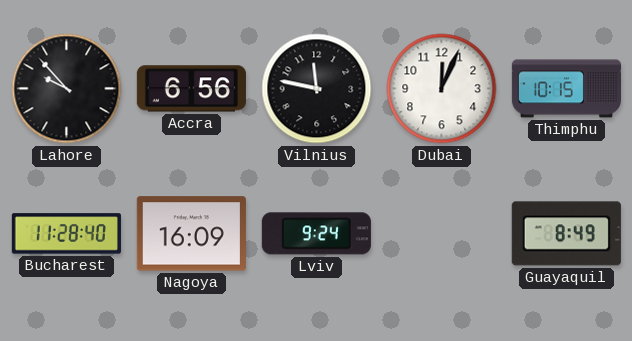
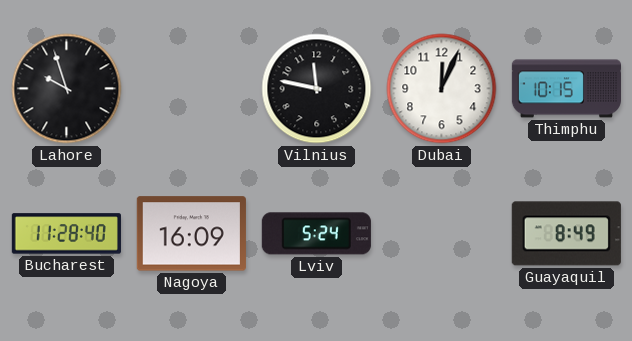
Lahore: 9:53 -> 9:57 (67, 89)
Accra: 6:56 -> none (191, 89)
Lviv: 9:24 -> 5:24 (316, 234)
